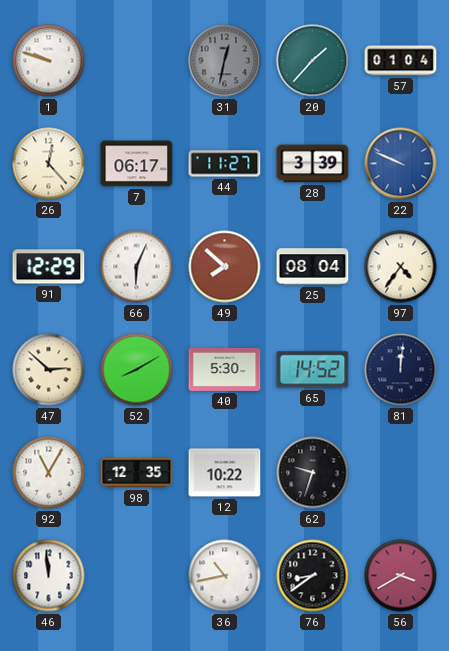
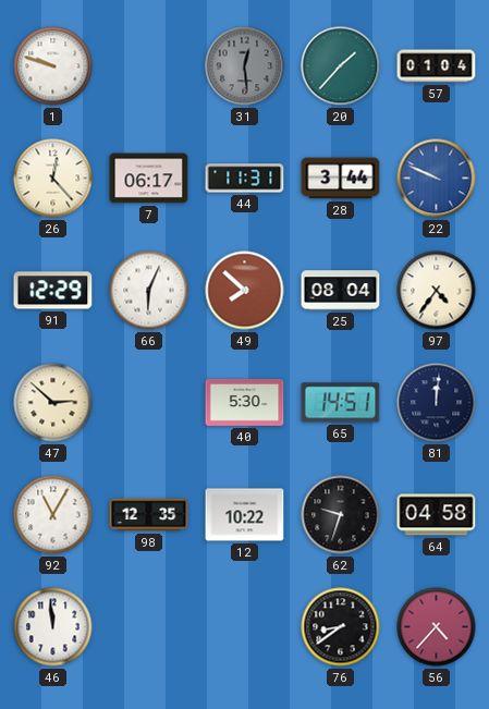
31: 12:32 -> 12:29 (245, 66)
44: 11:27 -> 11:31 (245, 179)
28: 3:39 -> 3:44 (341, 179)
52: 8:10 -> none (137, 370)
65: 14:52 -> 14:51 (341, 403)
64: none -> 04:58 (437, 515)
36: 10:43 -> none (225, 576)
56: 3:40 -> 4:37 (437, 627)
